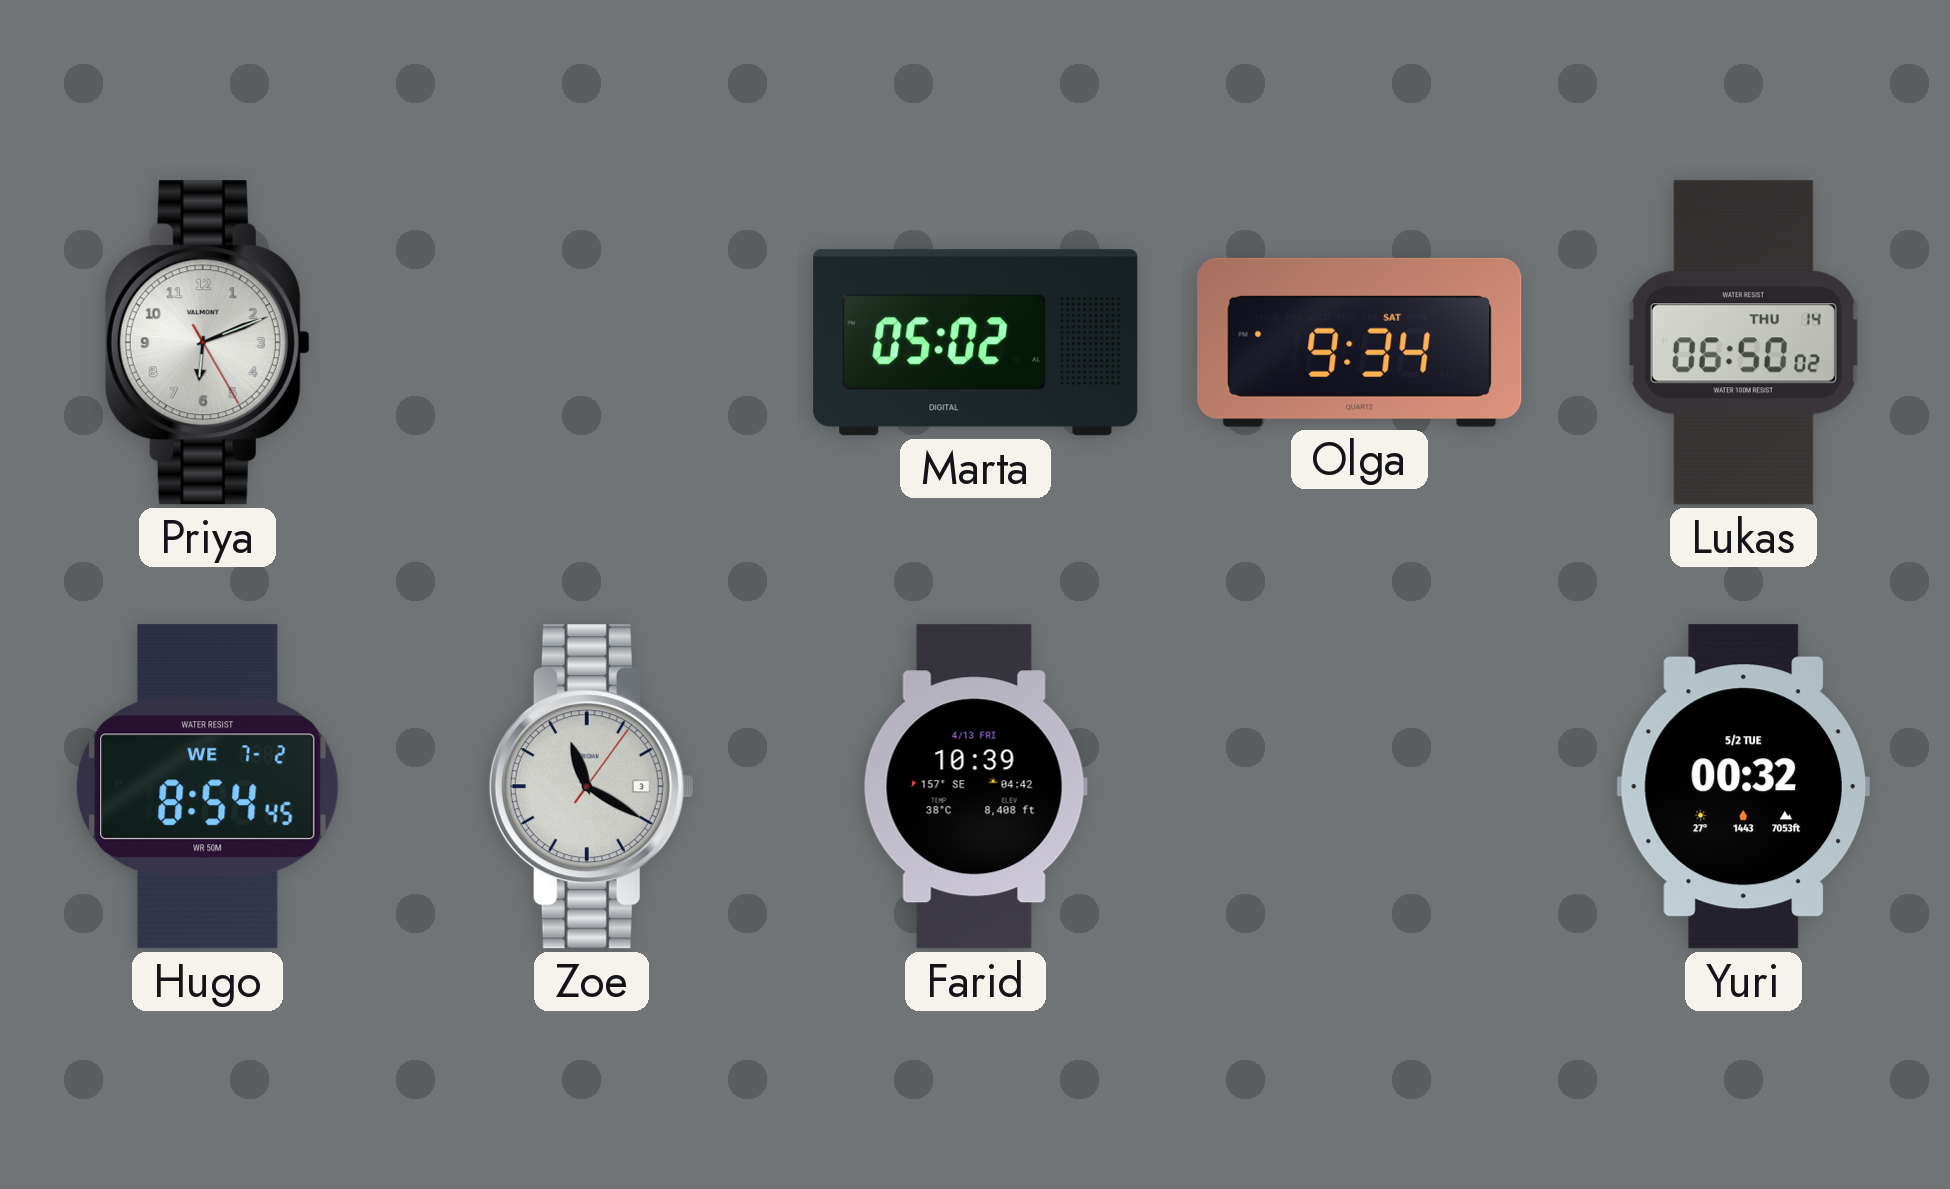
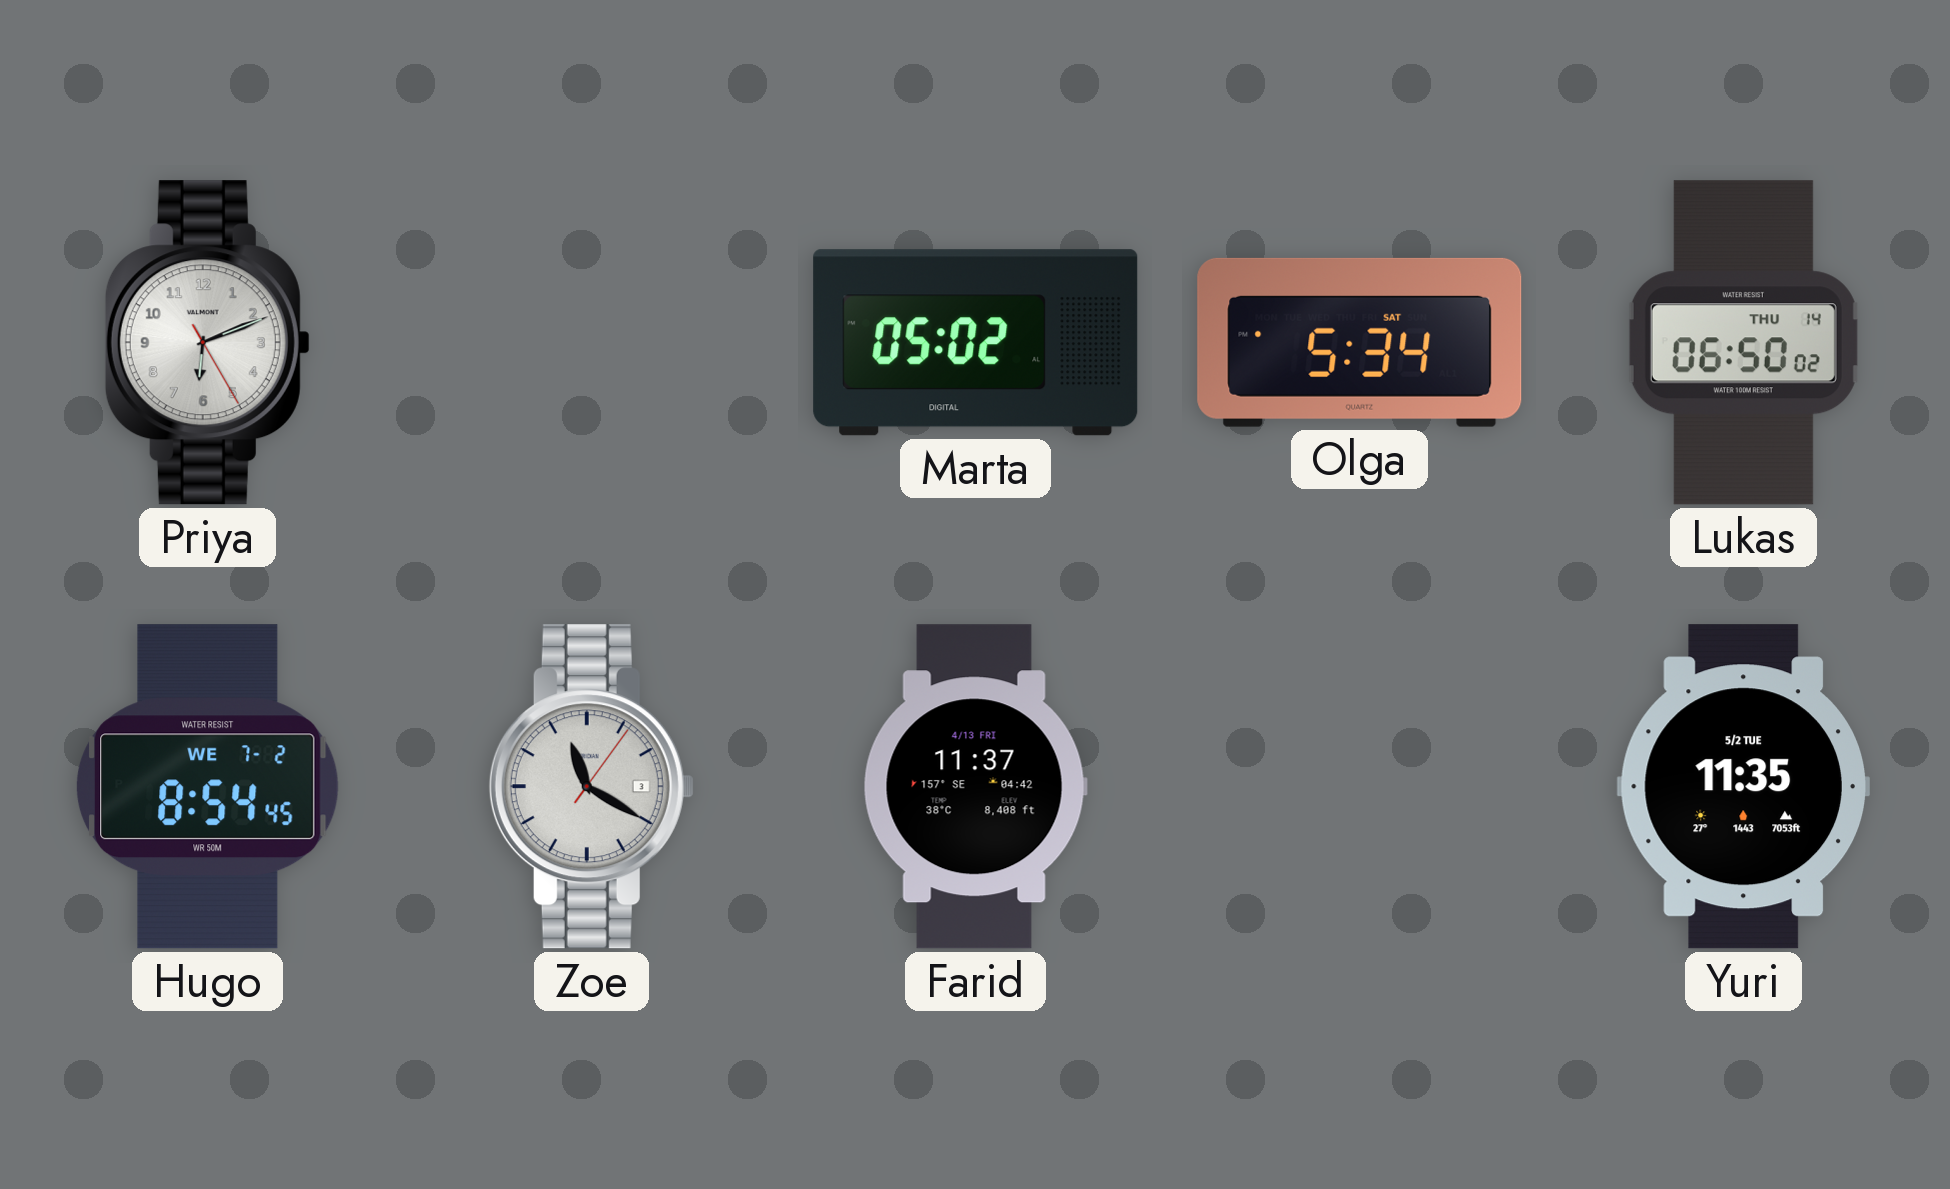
Olga: 9:34 -> 5:34 (1360, 342)
Farid: 10:39 -> 11:37 (975, 787)
Yuri: 00:32 -> 11:35 (1743, 787)
